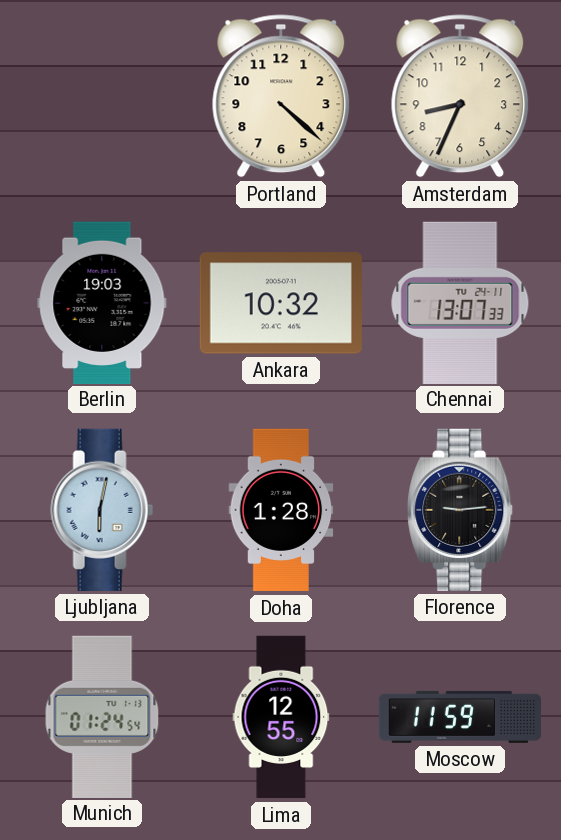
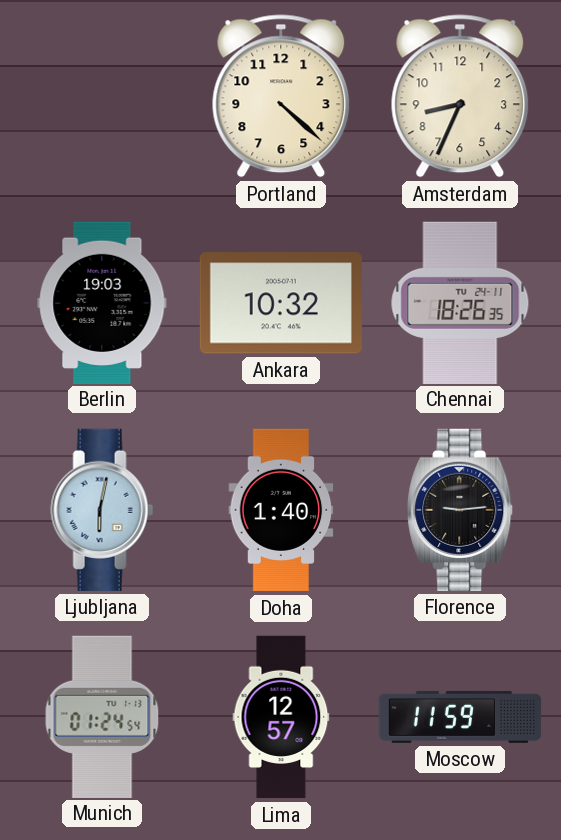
Chennai: 13:07 -> 18:26 (460, 302)
Doha: 1:28 -> 1:40 (281, 510)
Lima: 12:55 -> 12:57 (281, 717)
